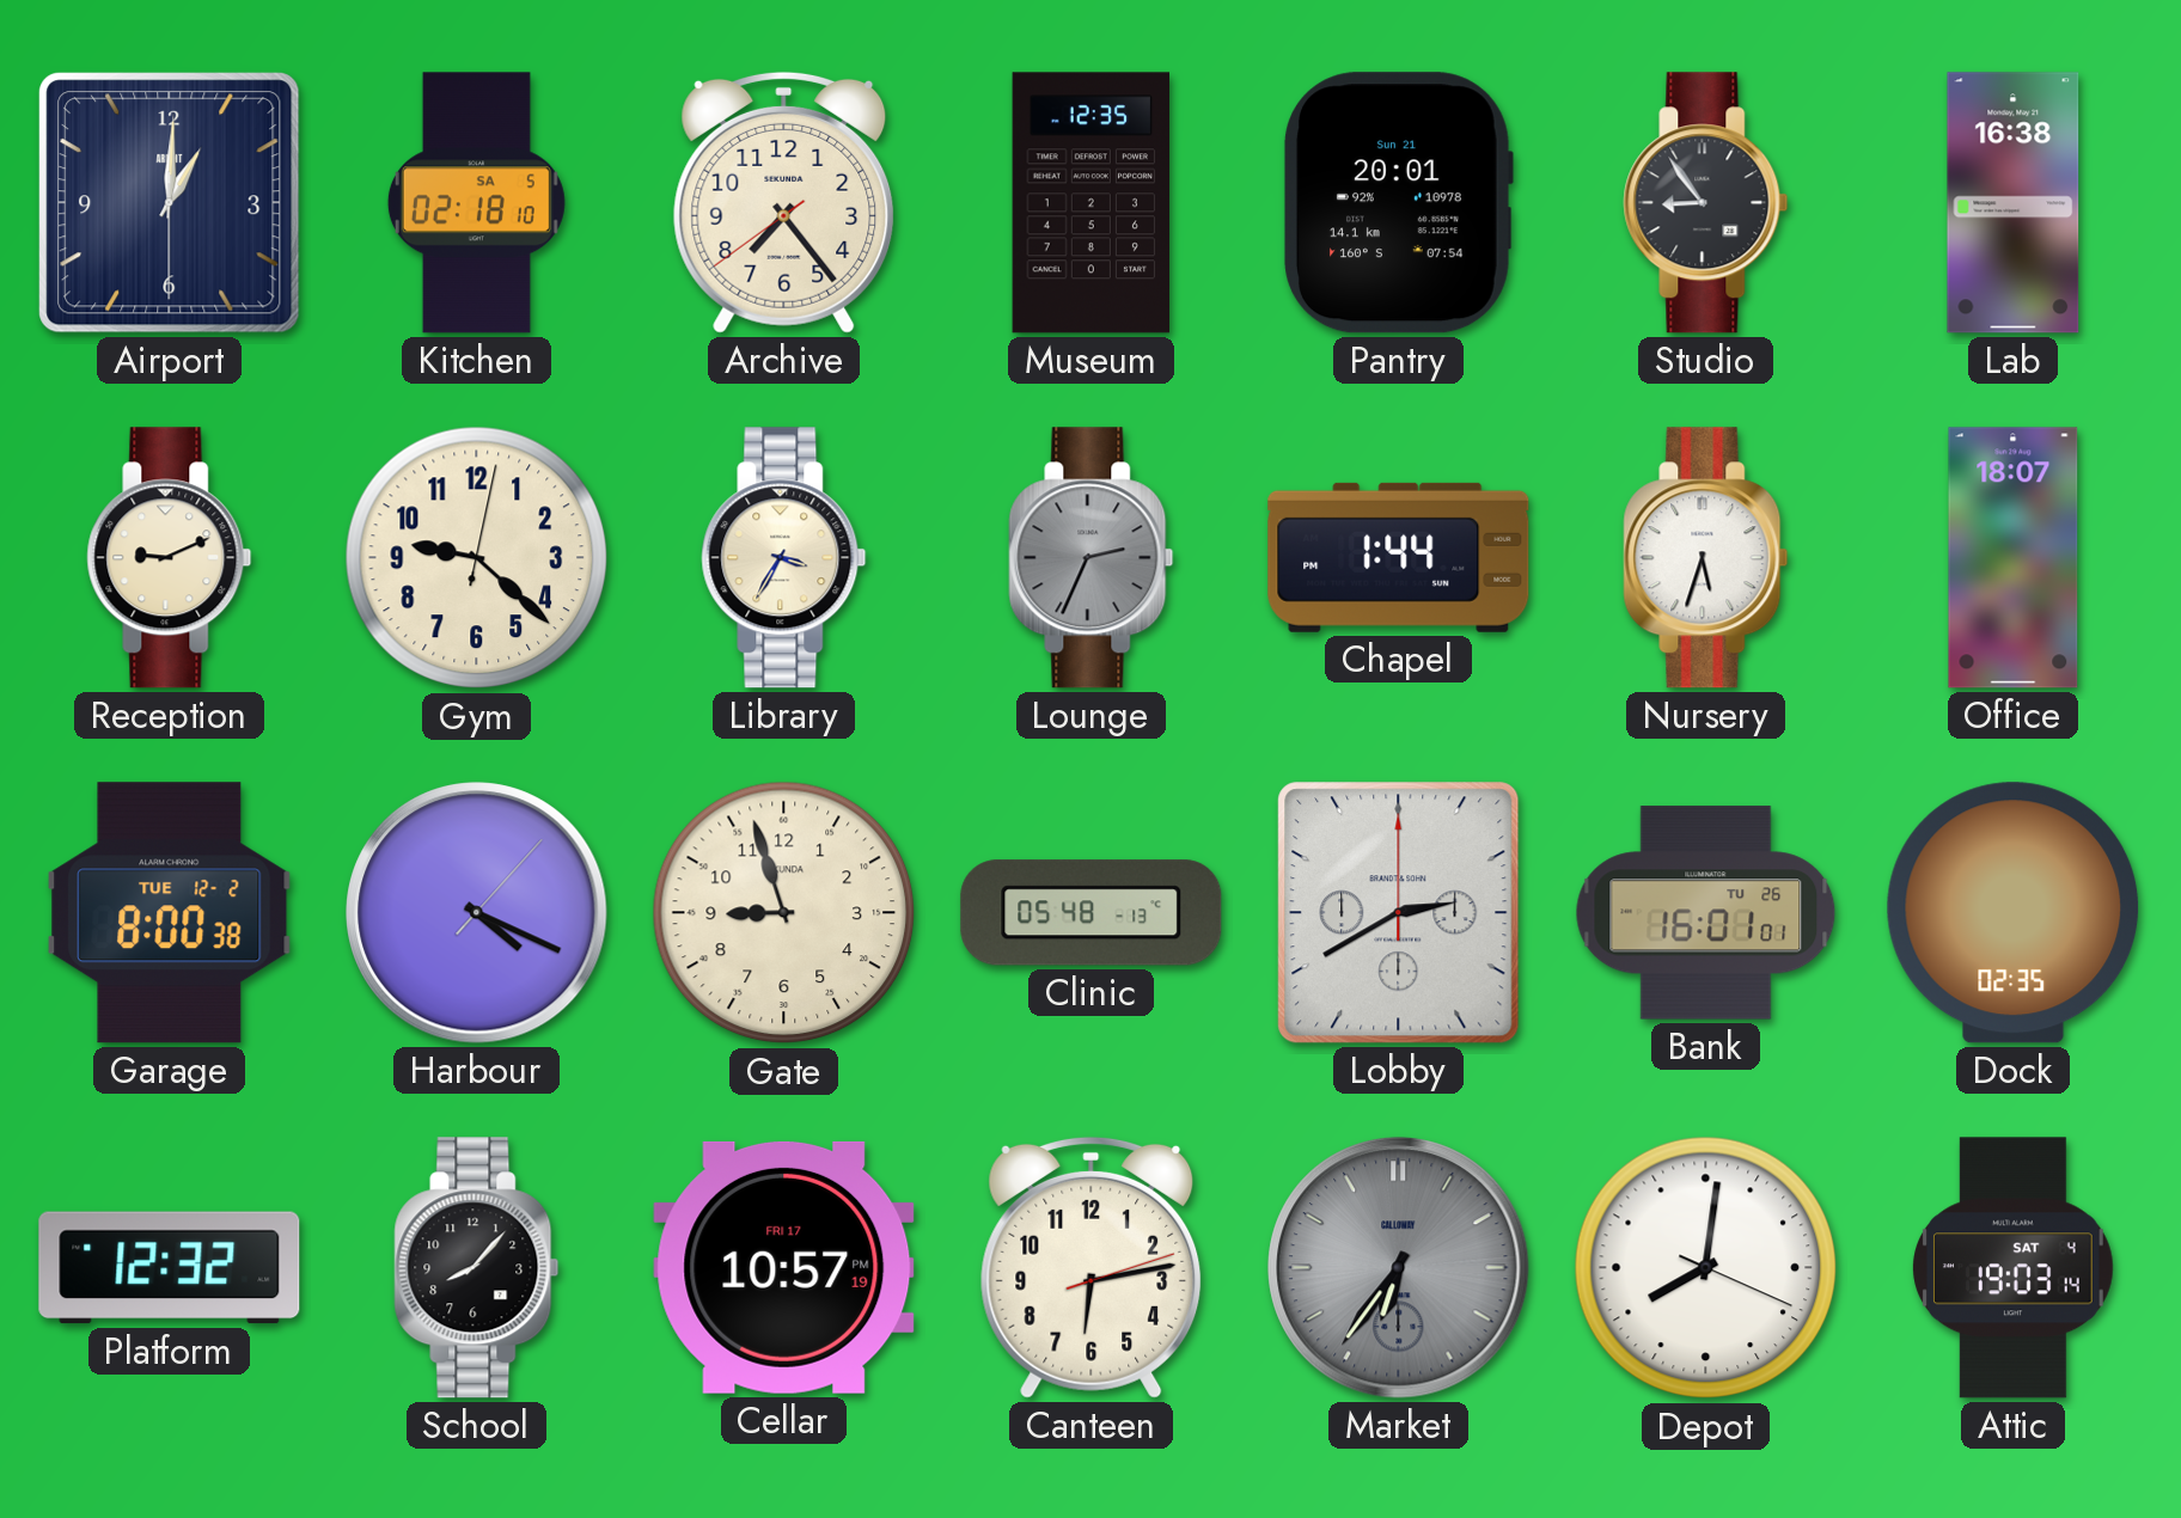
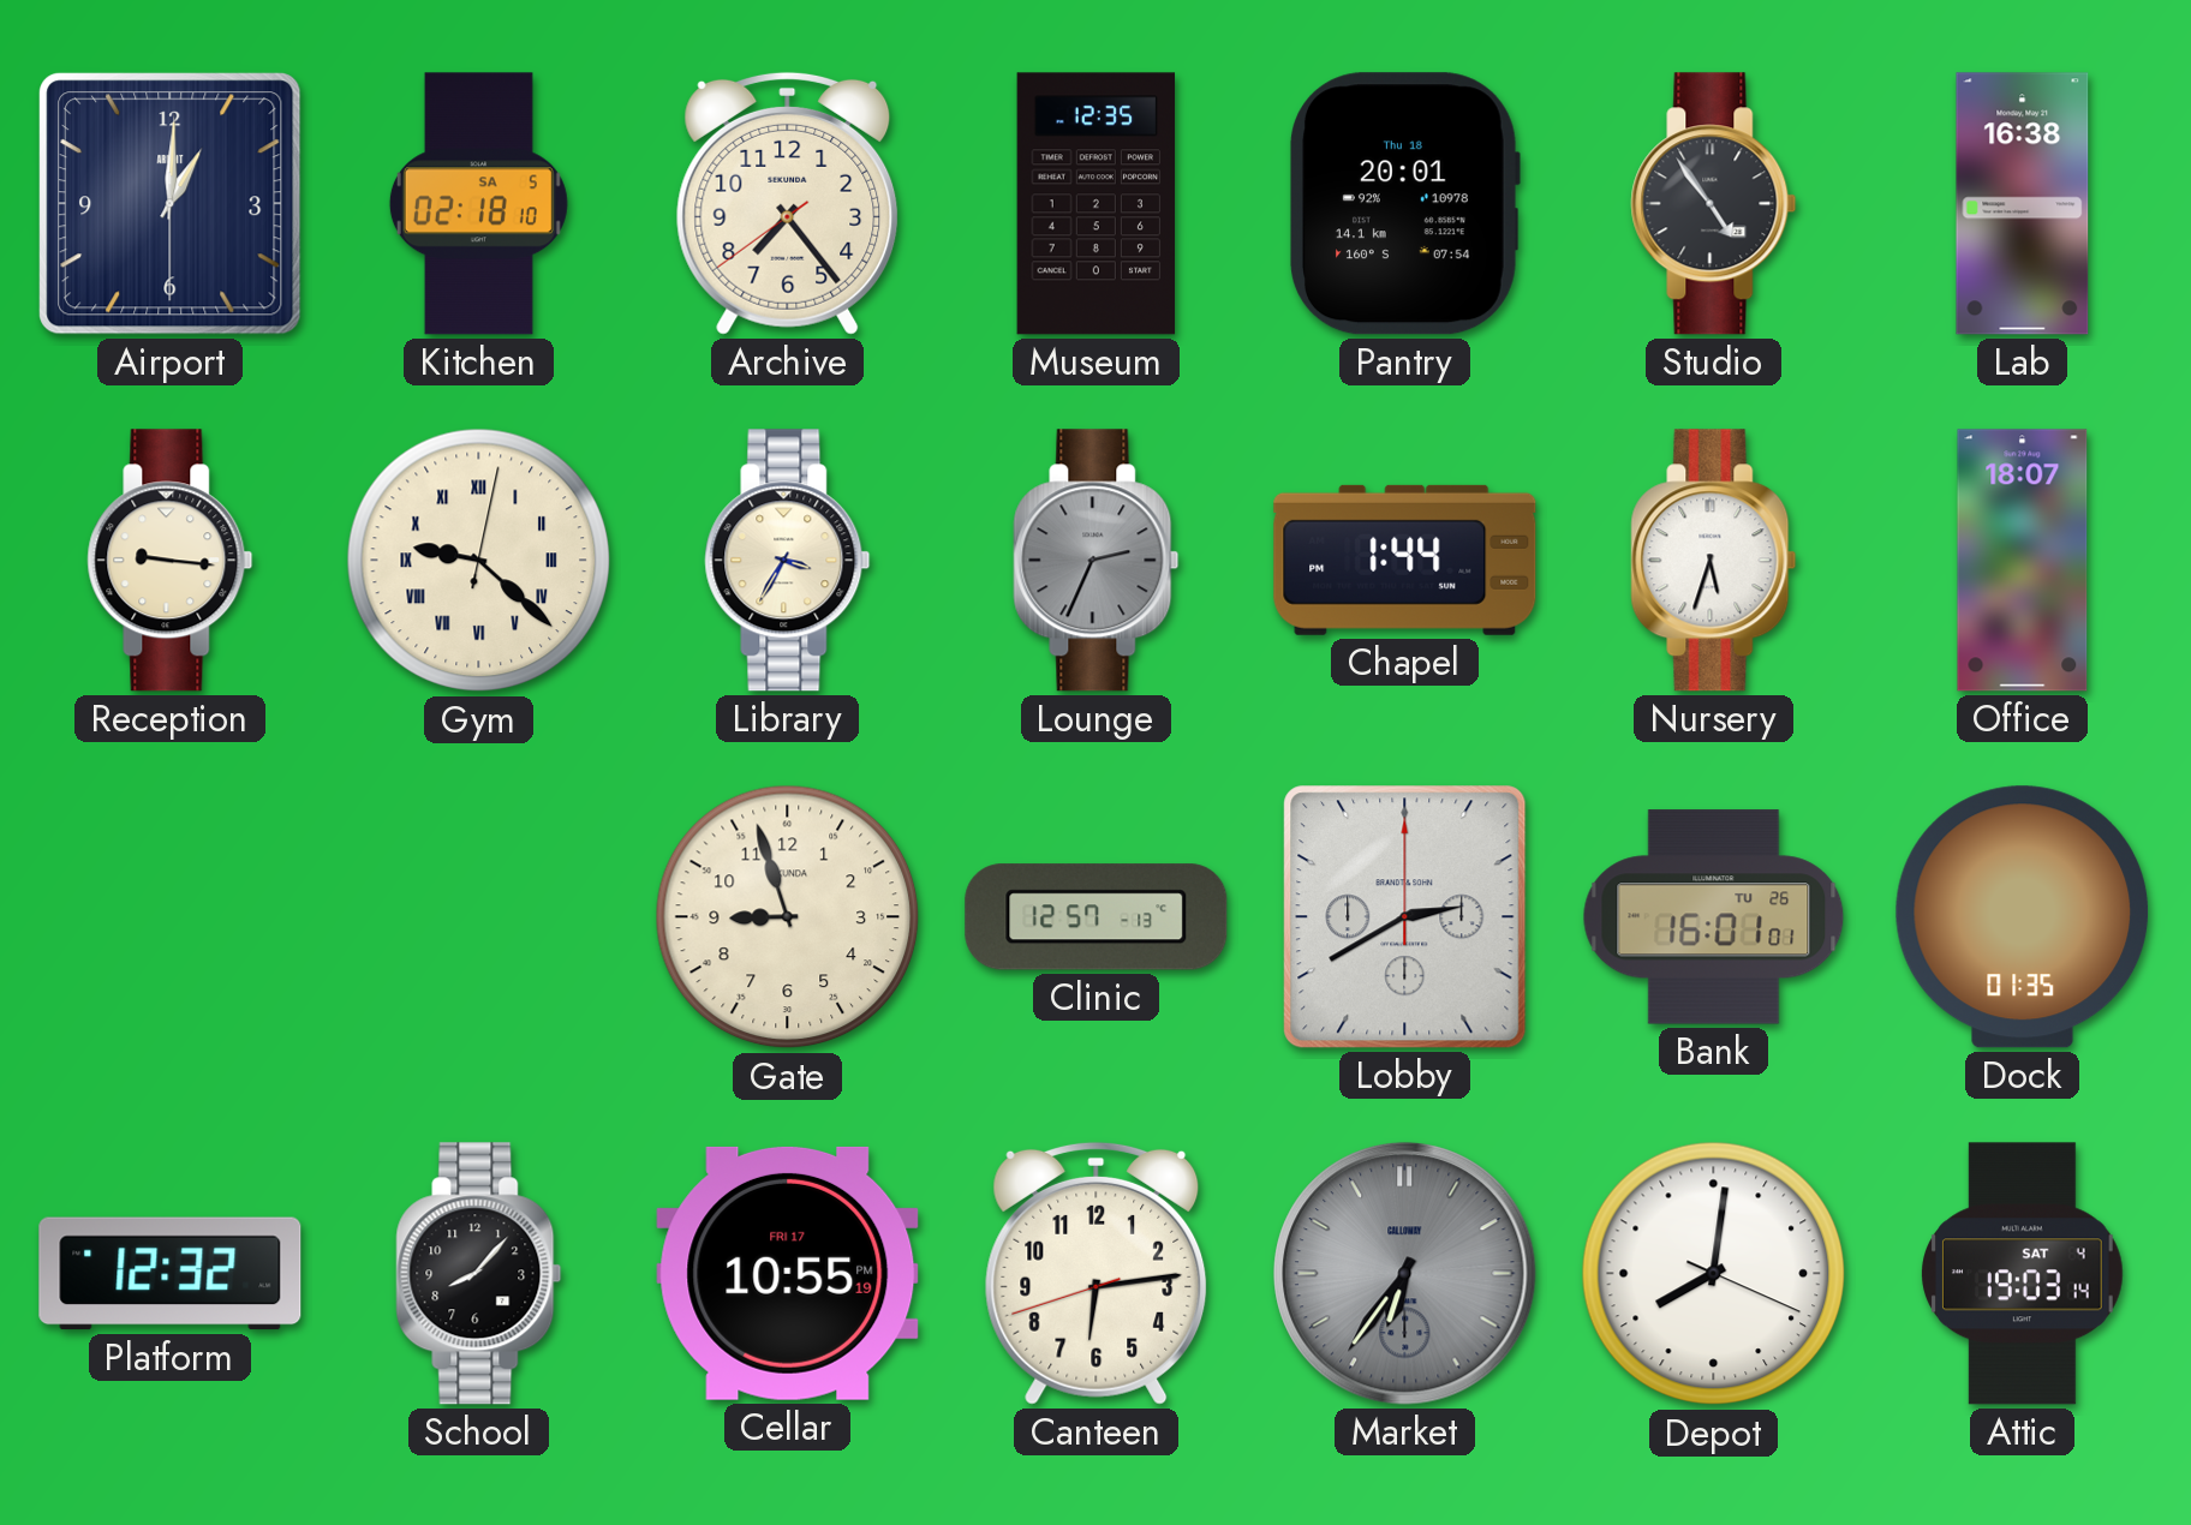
Pantry date: Sun 21 -> Thu 18 (1405, 204)
Studio: 8:54 -> 4:54 (1714, 204)
Reception: 9:11 -> 9:16 (171, 561)
Gym numerals: Arabic -> Roman (479, 561)
Garage: 8:00 -> none (170, 913)
Harbour: 4:19 -> none (477, 913)
Clinic: 05:48 -> 12:57 (1097, 917)
Dock: 02:35 -> 01:35 (2023, 917)
Cellar: 10:57 -> 10:55 (788, 1273)
Canteen: 6:13:12 -> 6:13:42 (1097, 1273)
